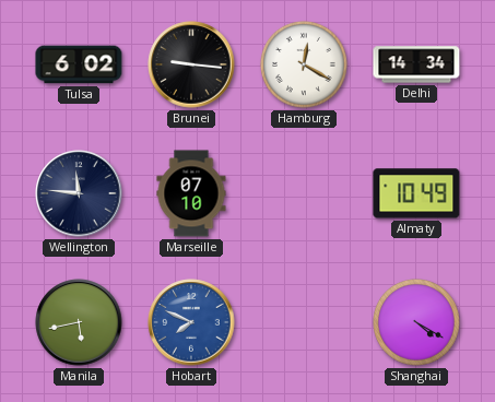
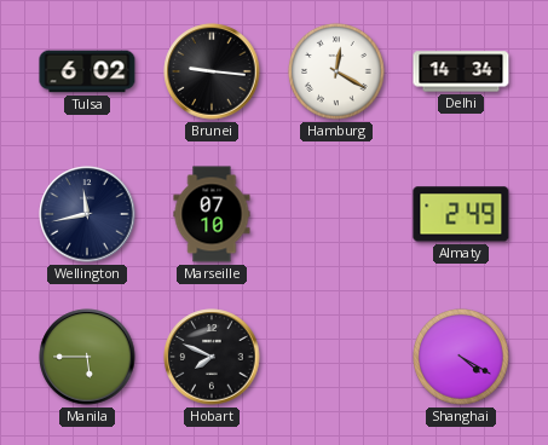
Wellington: 11:46 -> 11:43 (87, 214)
Almaty: 10:49 -> 2:49 (461, 214)
Manila: 5:43 -> 5:45 (87, 357)
Hobart dial: blue -> black (212, 357)
